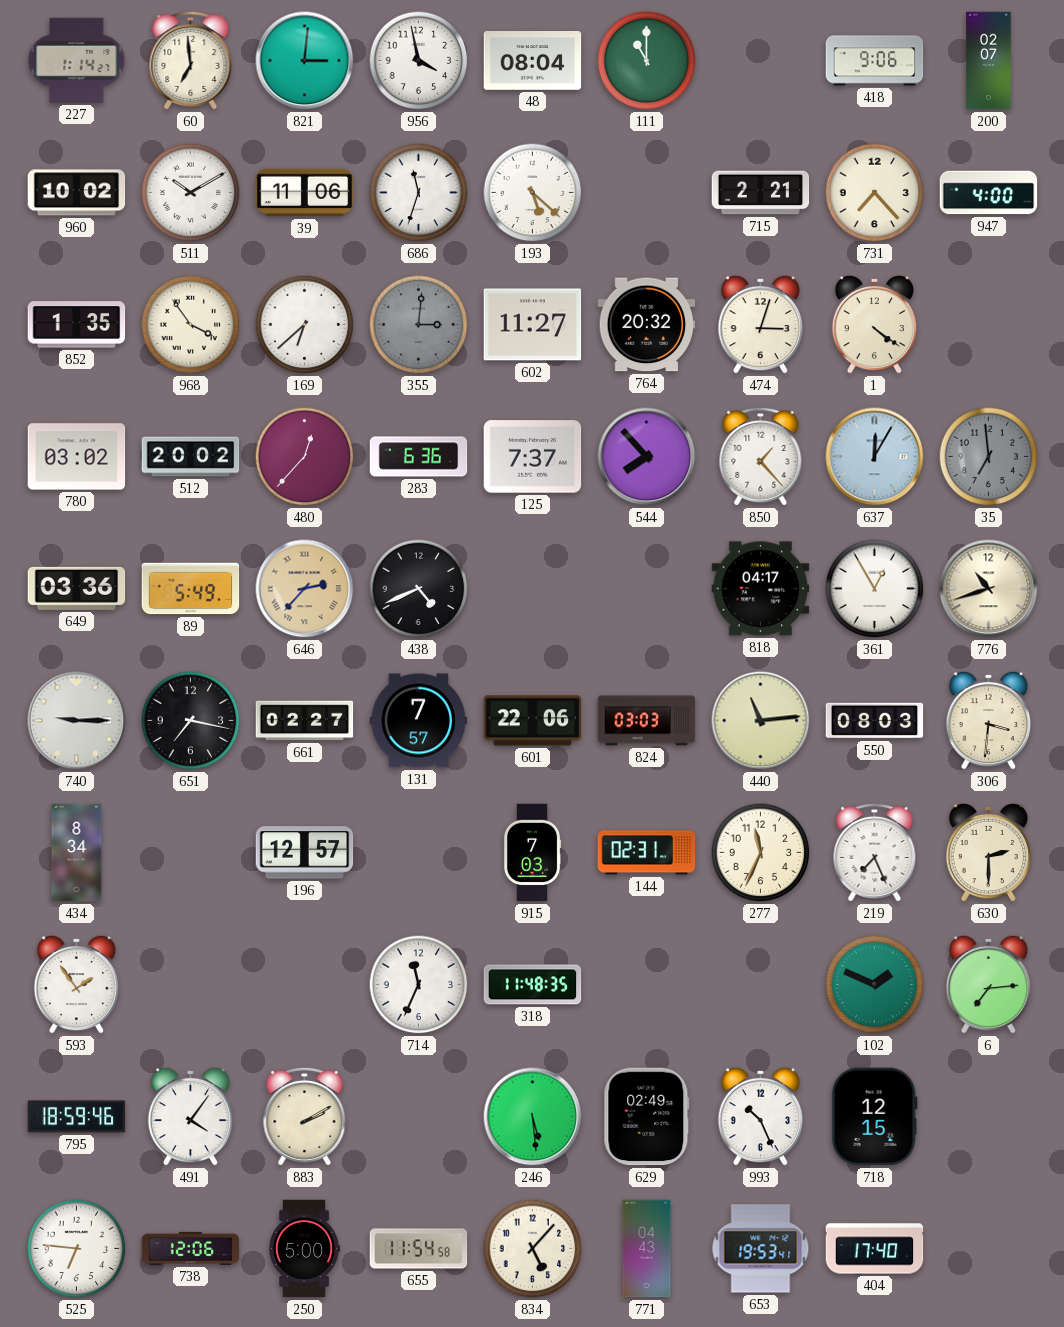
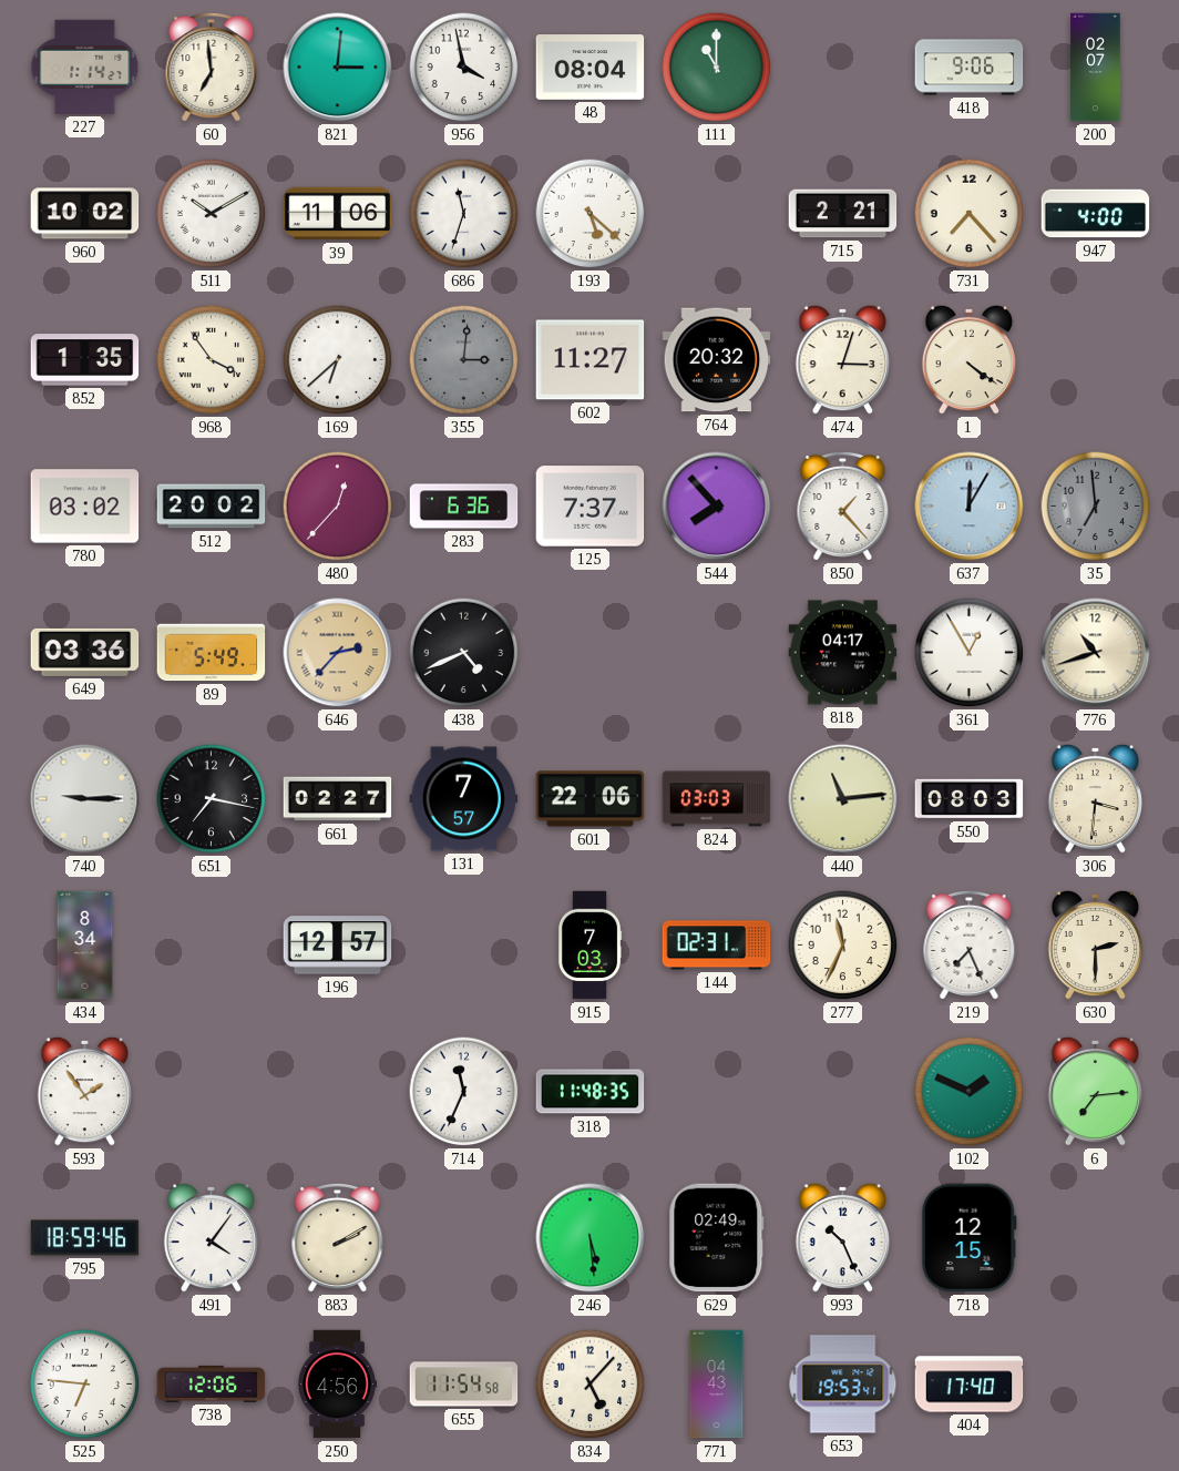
250: 5:00 -> 4:56 (337, 1385)
